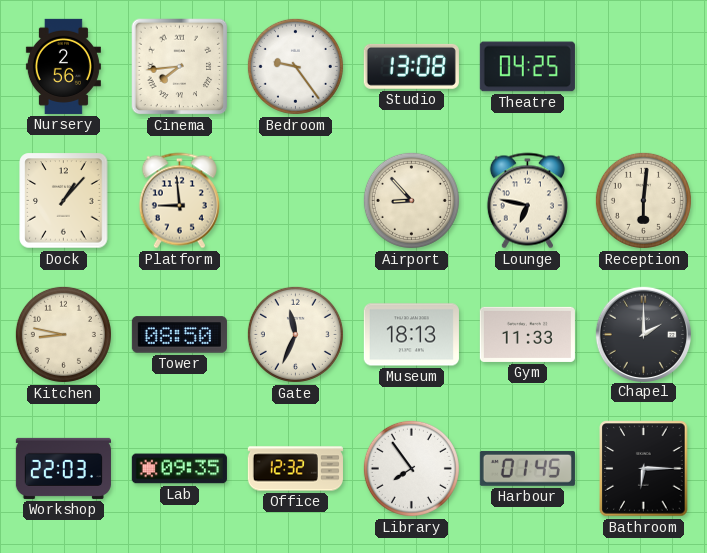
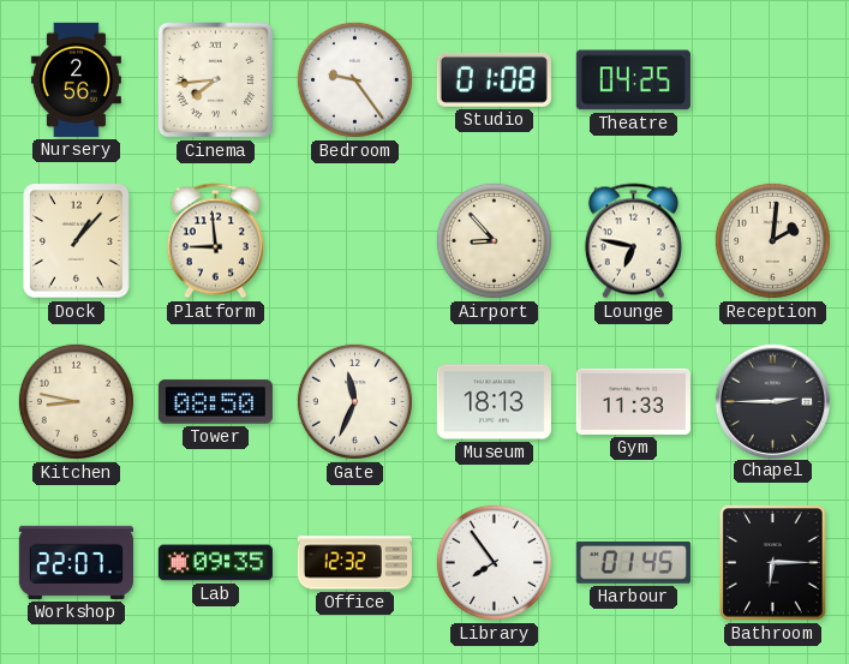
Studio: 13:08 -> 01:08 (494, 79)
Reception: 6:01 -> 2:01 (772, 240)
Chapel: 2:00 -> 2:45 (772, 401)
Workshop: 22:03 -> 22:07 (76, 562)
